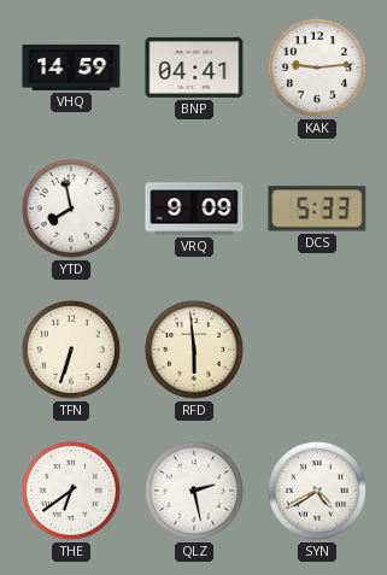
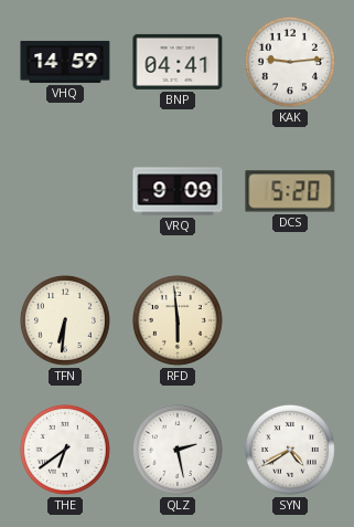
YTD: 7:58 -> none (71, 209)
DCS: 5:33 -> 5:20 (290, 191)
TFN: 6:33 -> 6:31 (65, 320)
